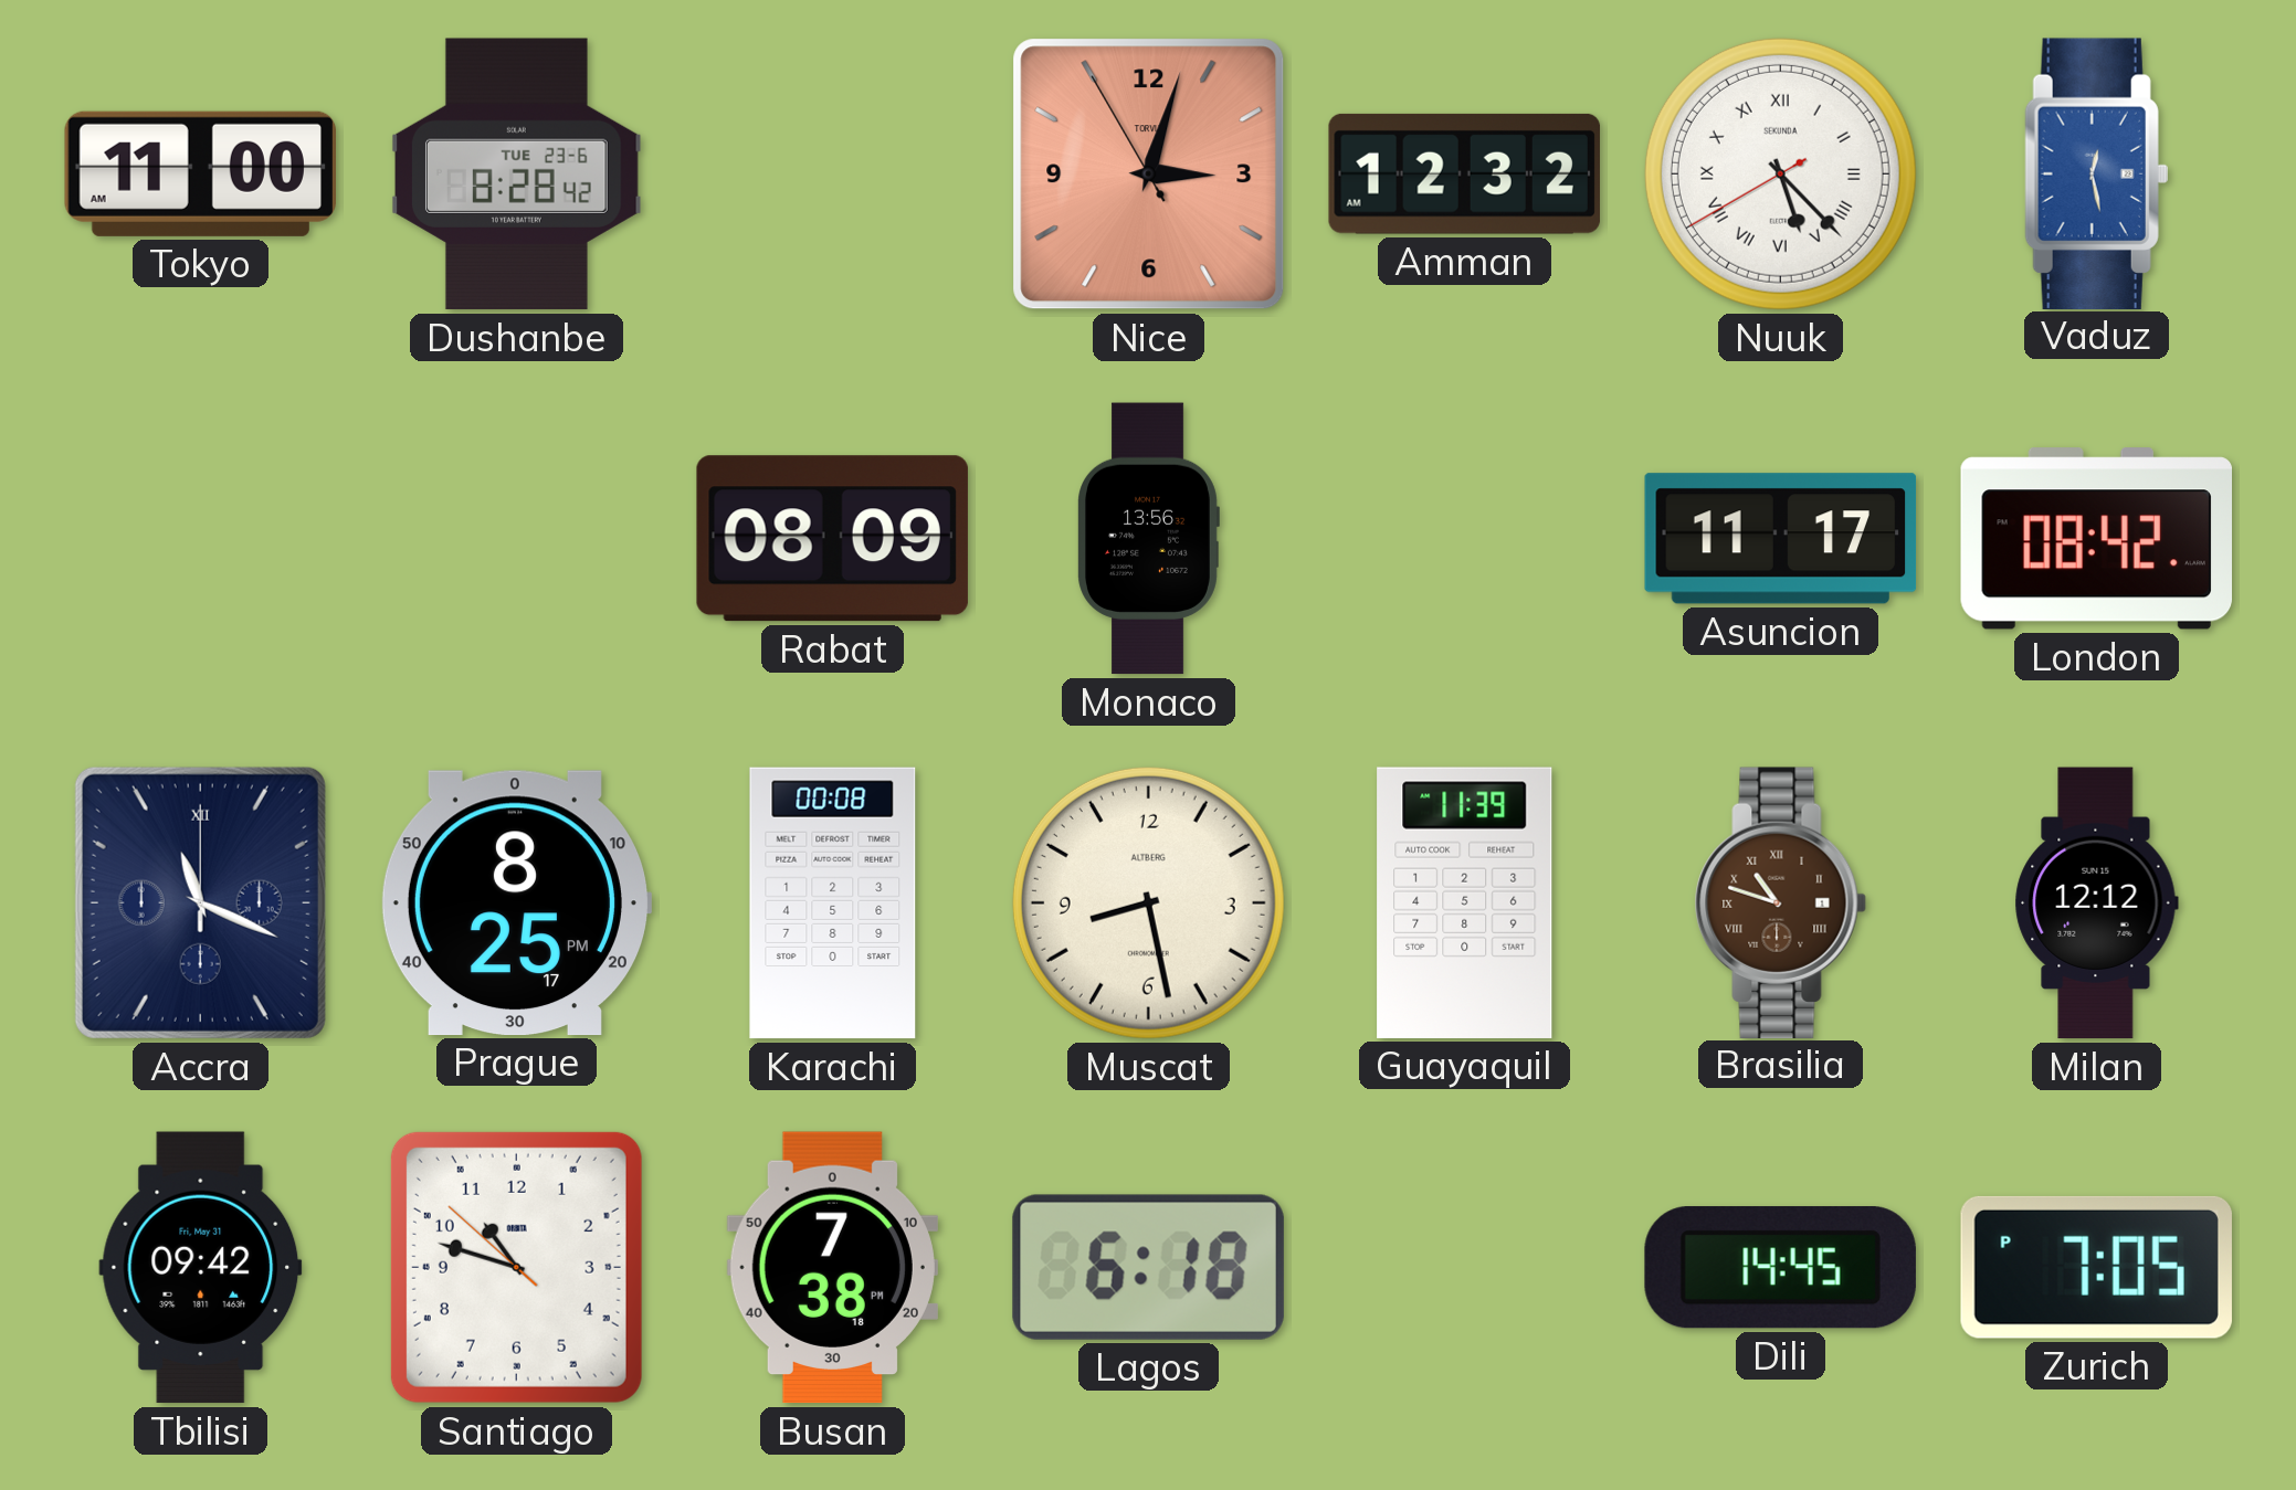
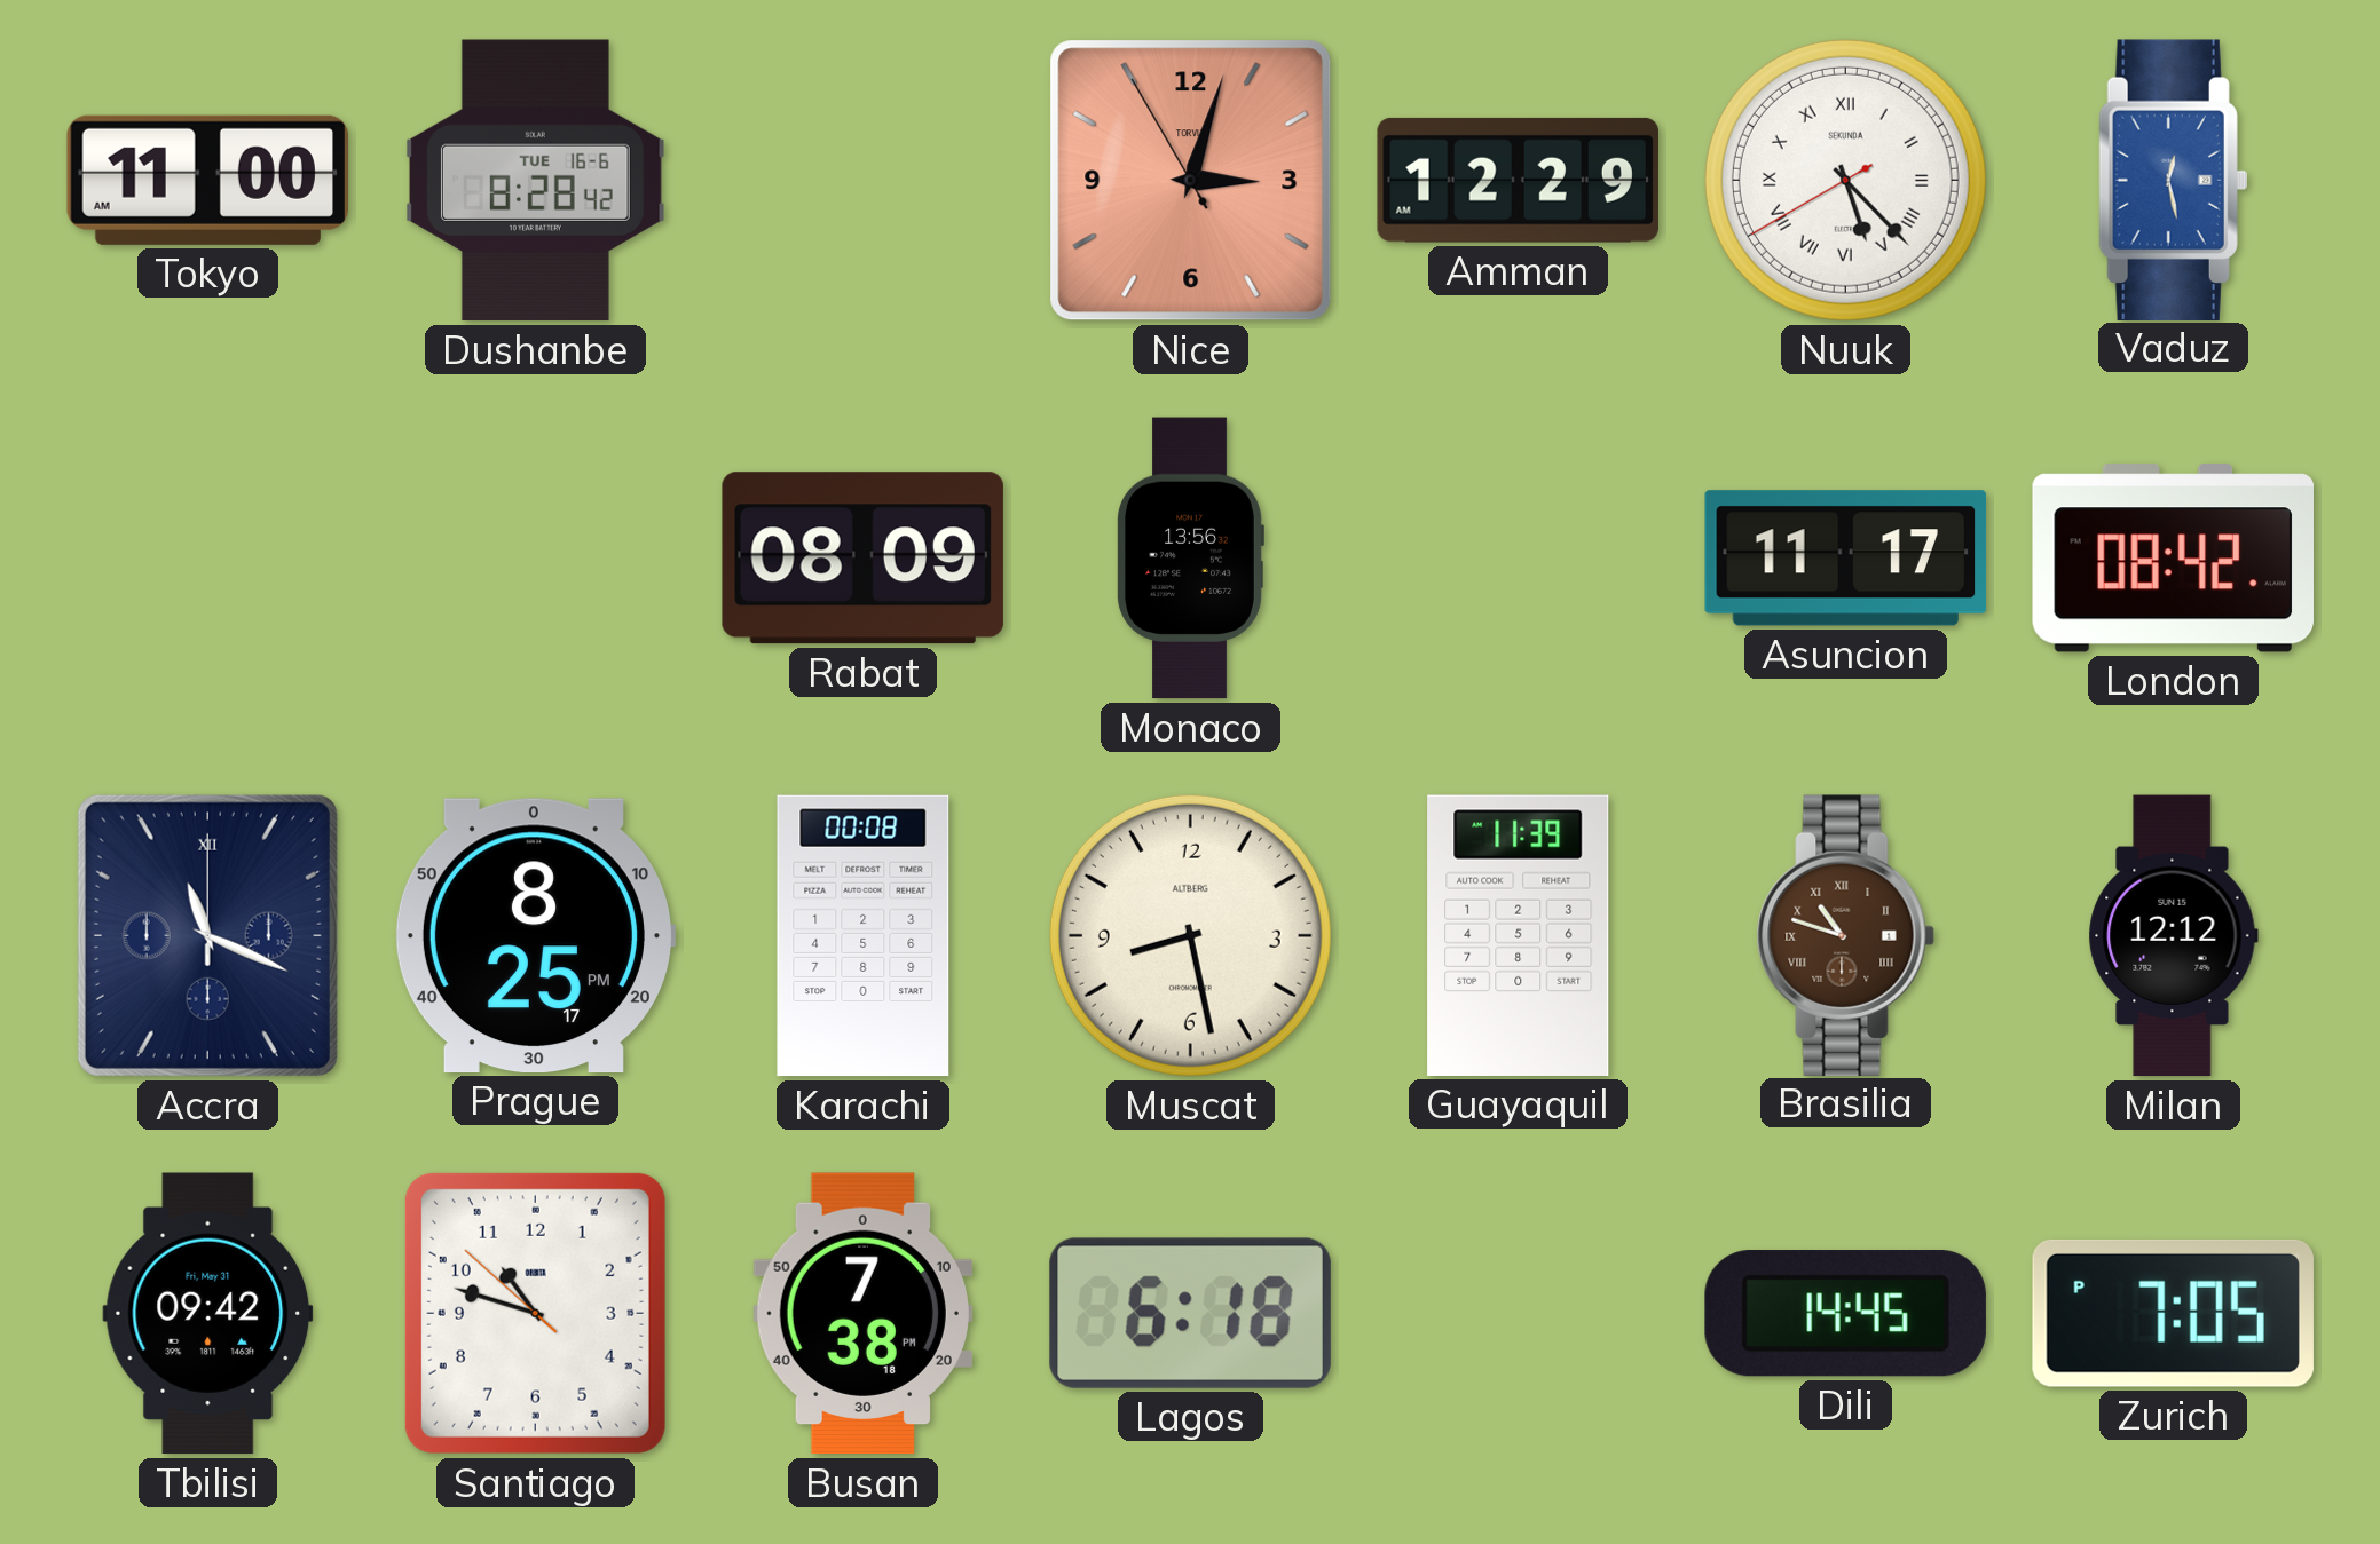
Dushanbe date: TUE 23-6 -> TUE 16-6 (536, 181)
Amman: 12:32 -> 12:29 (1518, 180)
